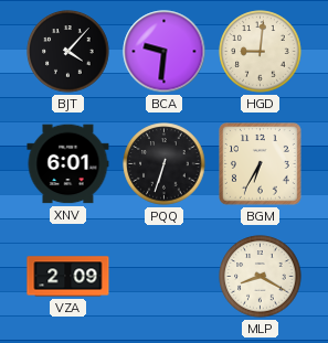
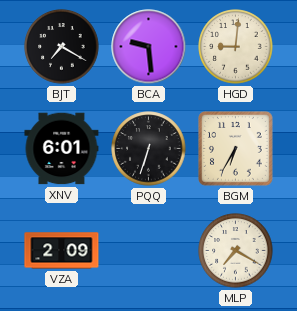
BJT: 4:07 -> 7:20 (62, 47)
BCA: 9:31 -> 9:29 (149, 47)
MLP: 8:20 -> 7:20 (236, 251)
